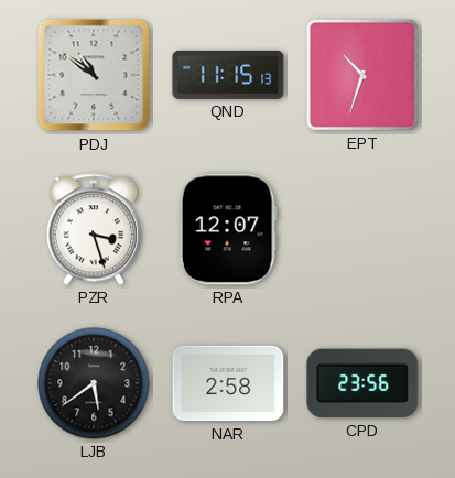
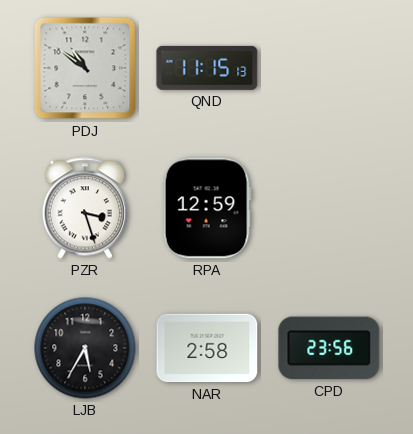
EPT: 10:33 -> none (362, 75)
RPA: 12:07 -> 12:59 (207, 208)
LJB: 5:39 -> 5:35 (85, 348)
